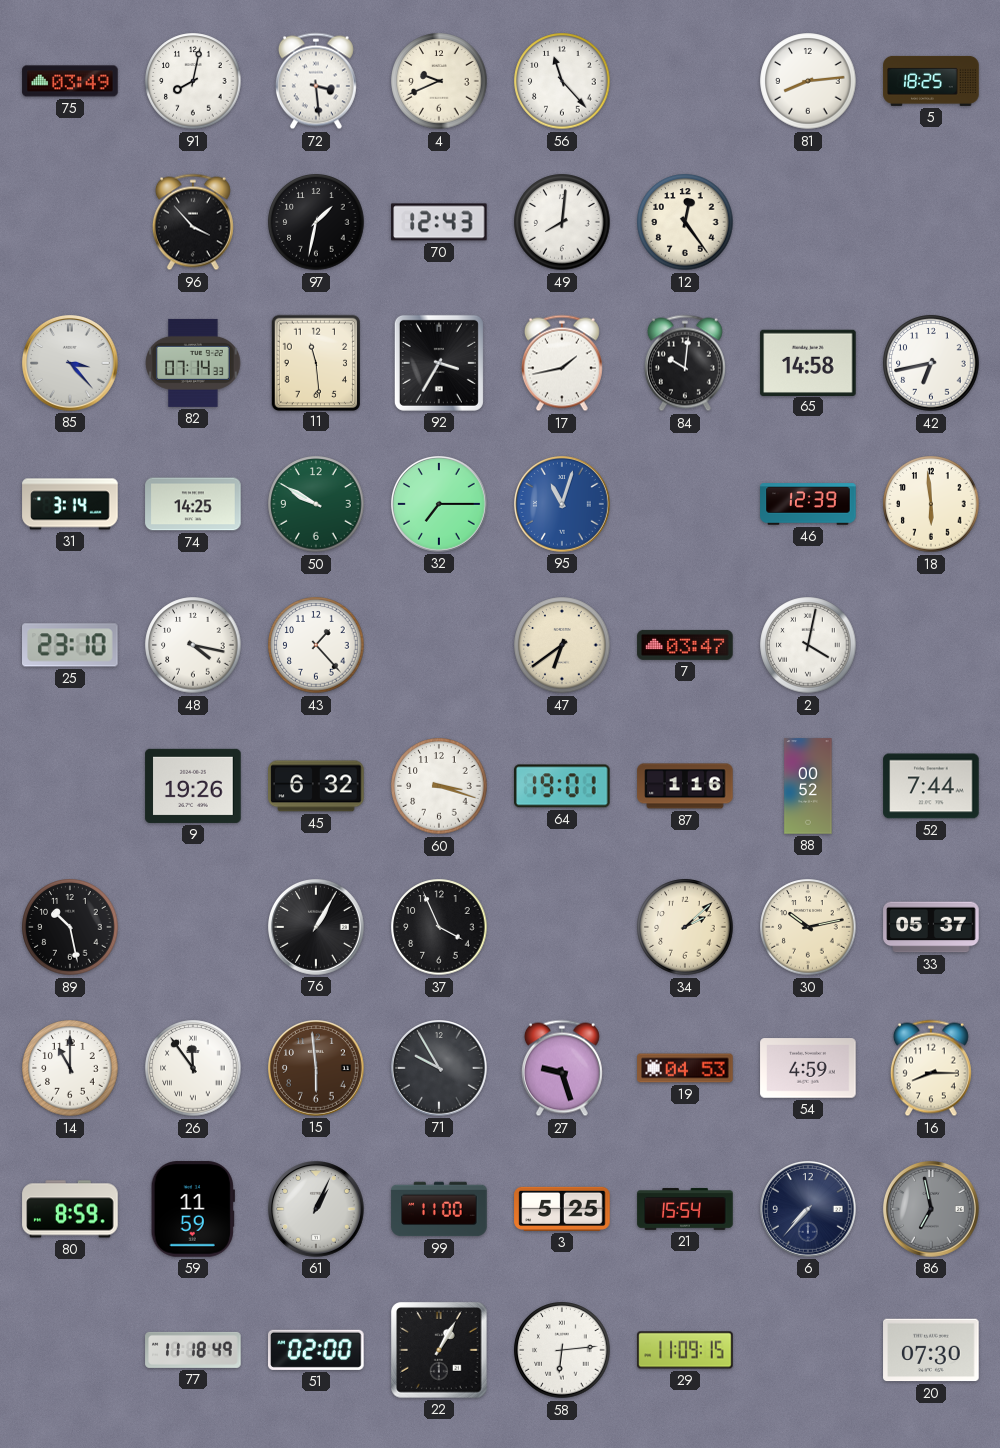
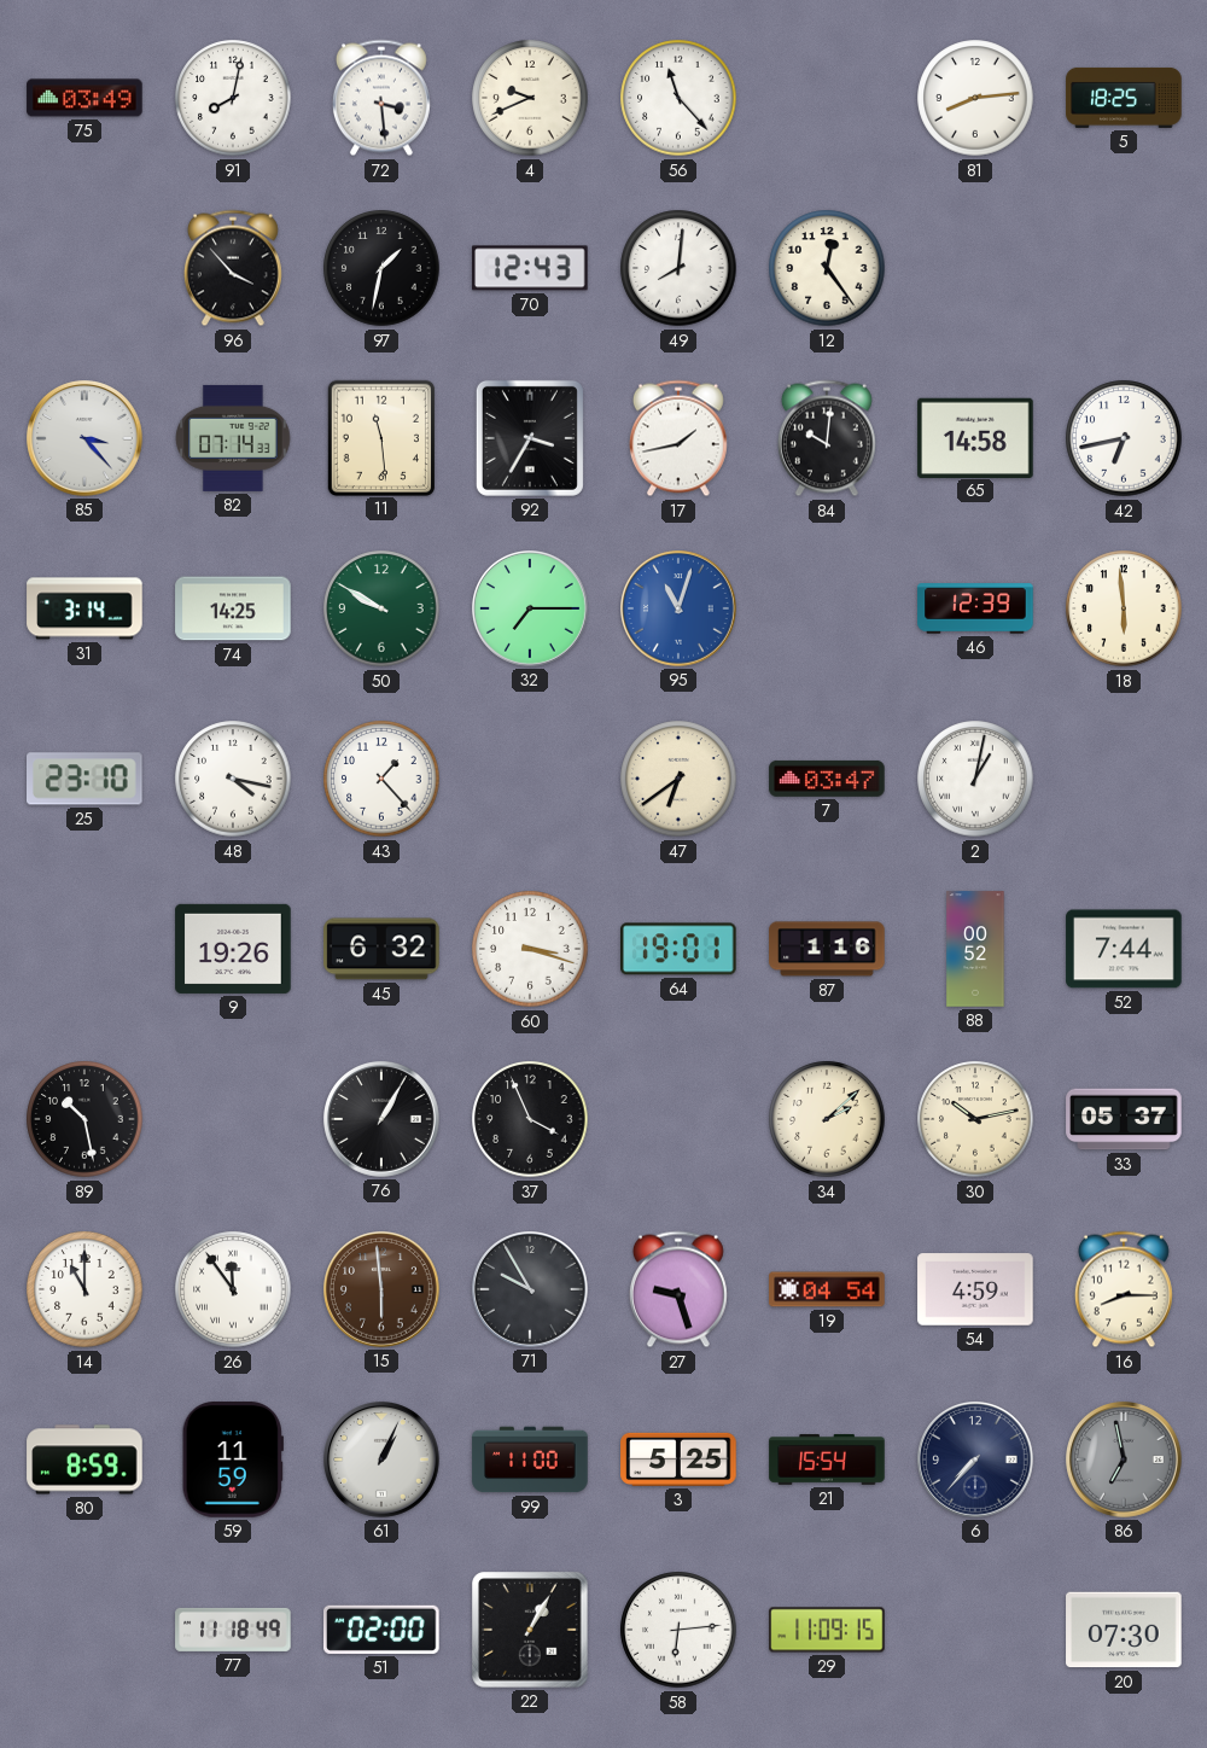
2: 4:02 -> 1:02 (975, 779)
19: 04:53 -> 04:54 (827, 1289)
